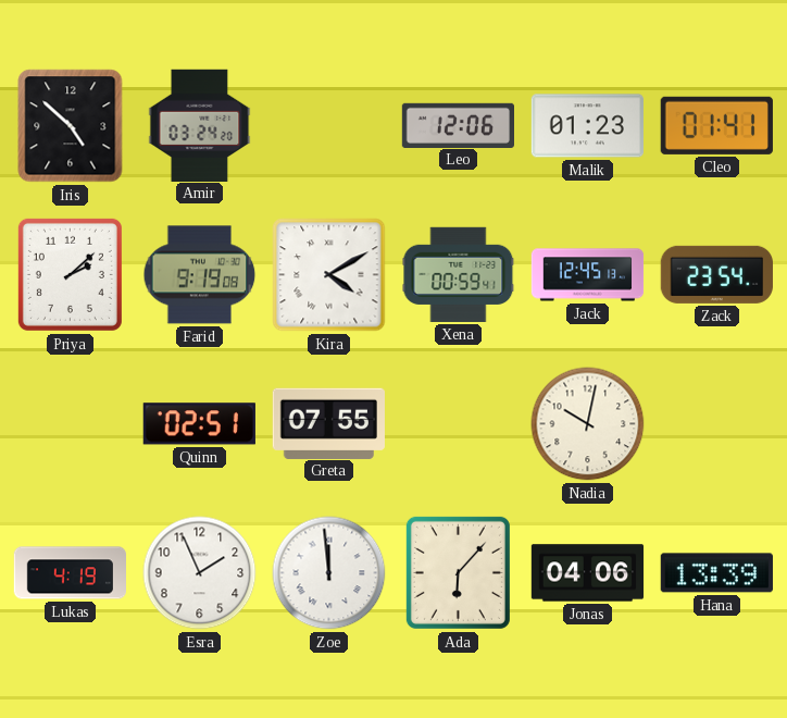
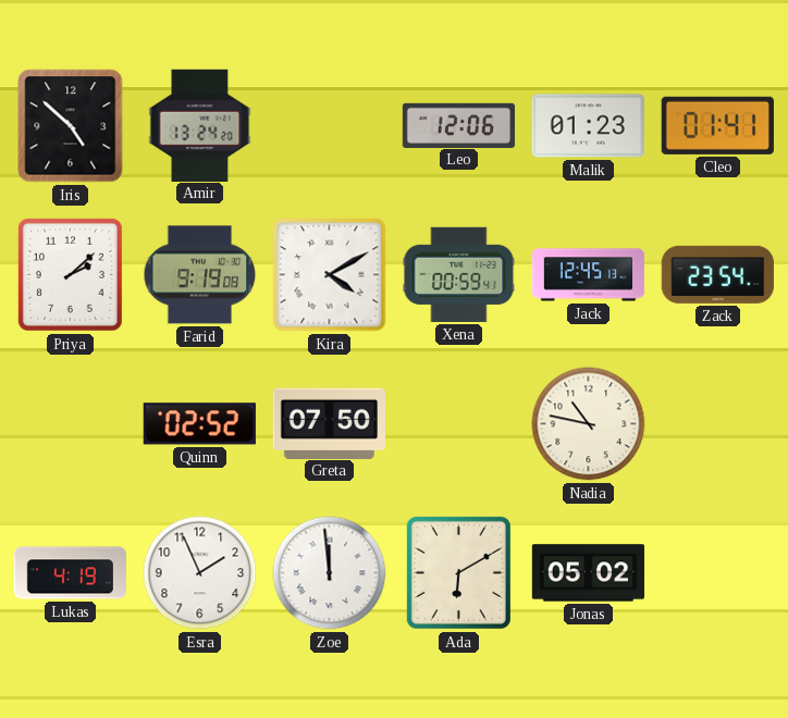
Amir: 03:24 -> 13:24 (200, 125)
Quinn: 02:51 -> 02:52 (199, 424)
Greta: 07:55 -> 07:50 (329, 423)
Nadia: 10:02 -> 10:47 (589, 424)
Ada: 6:07 -> 6:10 (458, 572)
Jonas: 04:06 -> 05:02 (589, 573)
Hana: 13:39 -> none (716, 573)
